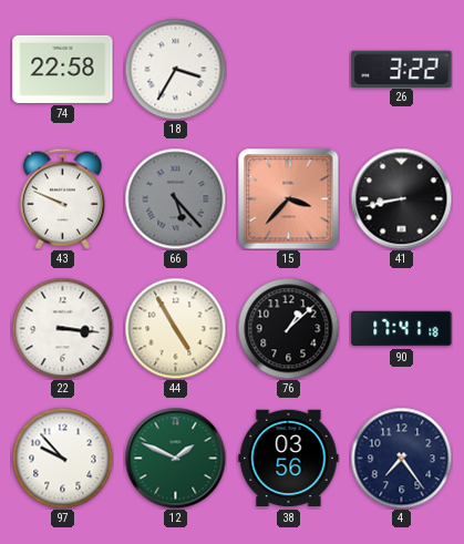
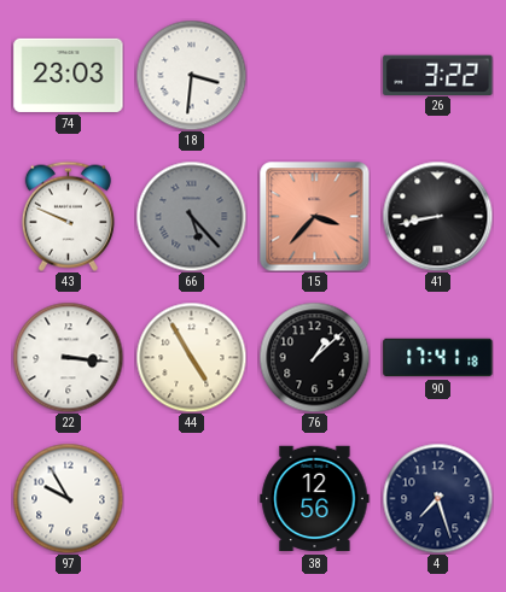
74: 22:58 -> 23:03 (69, 75)
18: 3:35 -> 3:31 (191, 75)
97: 9:53 -> 9:55 (68, 498)
12: 1:49 -> none (175, 458)
38: 03:56 -> 12:56 (315, 499)
4: 7:24 -> 7:27 (437, 498)
